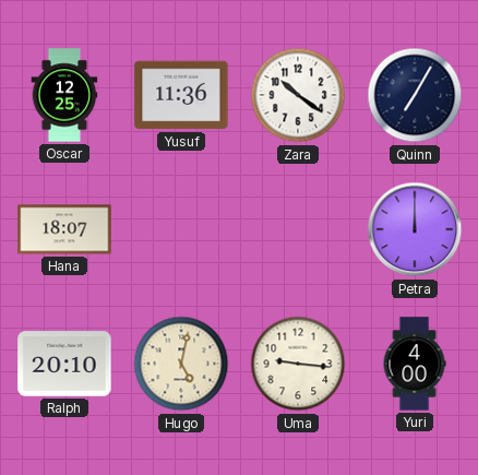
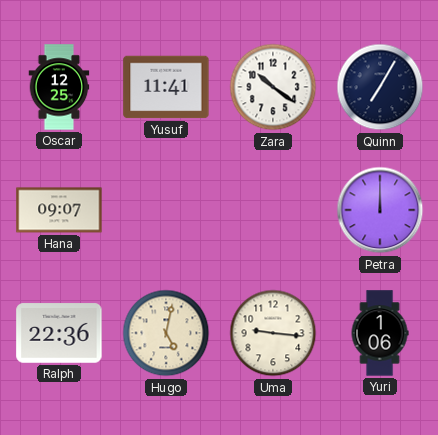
Yusuf: 11:36 -> 11:41 (166, 87)
Hana: 18:07 -> 09:07 (59, 210)
Ralph: 20:10 -> 22:36 (59, 333)
Yuri: 4:00 -> 1:06 (380, 333)
